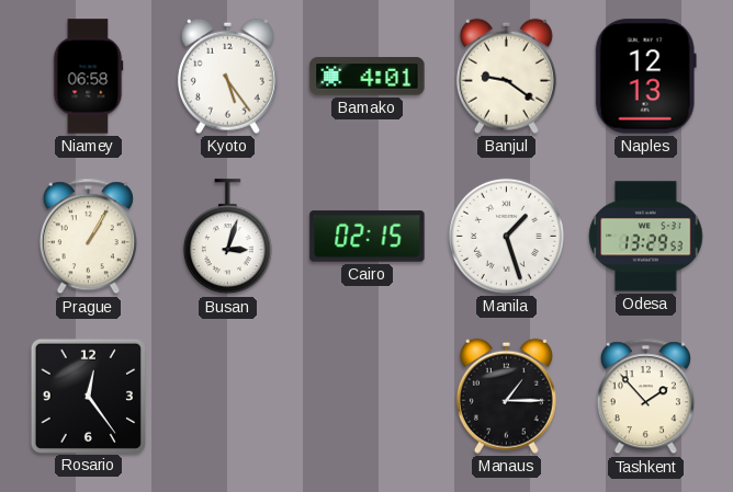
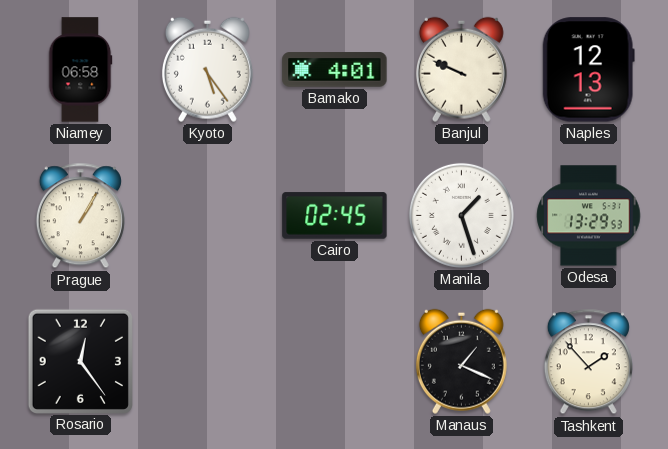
Banjul: 9:21 -> 9:49 (461, 69)
Busan: 3:03 -> none (227, 237)
Cairo: 02:15 -> 02:45 (335, 216)
Manaus: 1:15 -> 1:19 (461, 361)
